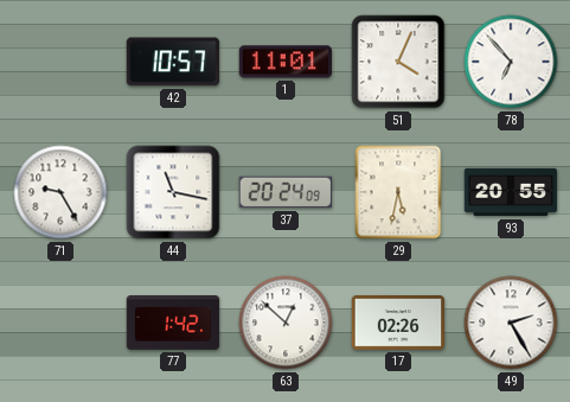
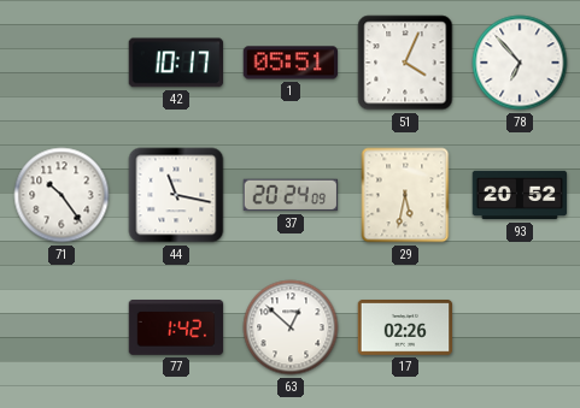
42: 10:57 -> 10:17 (176, 63)
1: 11:01 -> 05:51 (291, 63)
71: 9:25 -> 10:24 (61, 195)
93: 20:55 -> 20:52 (520, 195)
49: 2:25 -> none (511, 323)
